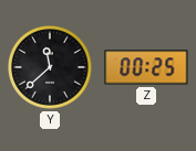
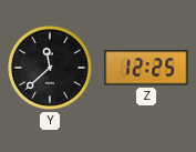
Z: 00:25 -> 12:25 (146, 68)
